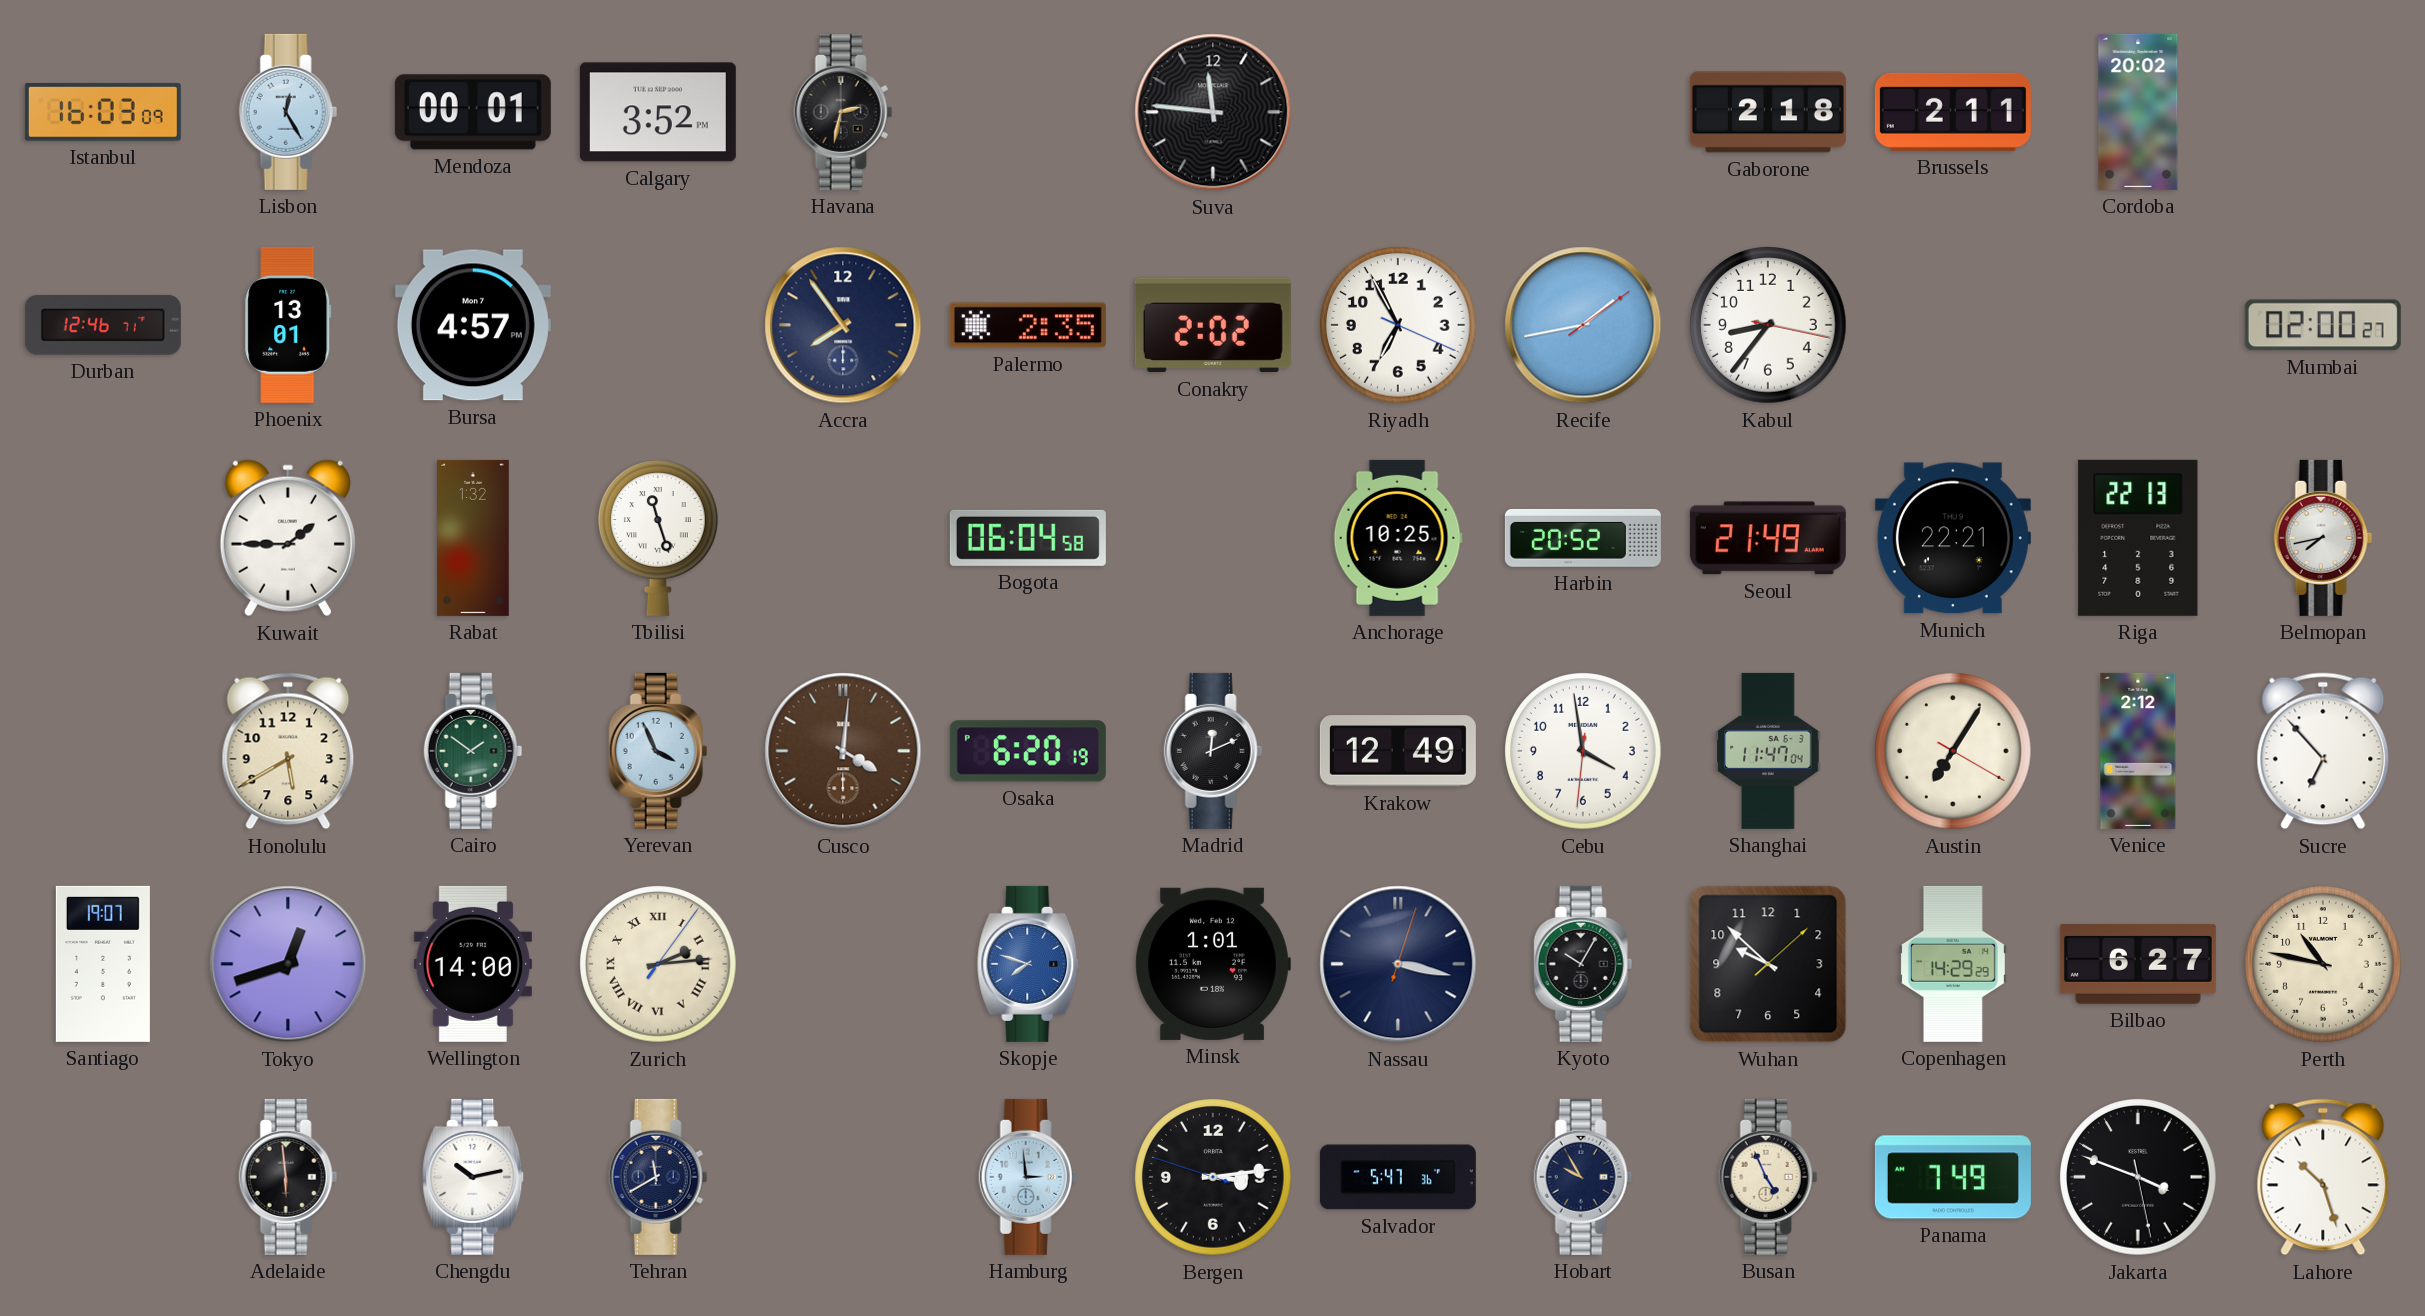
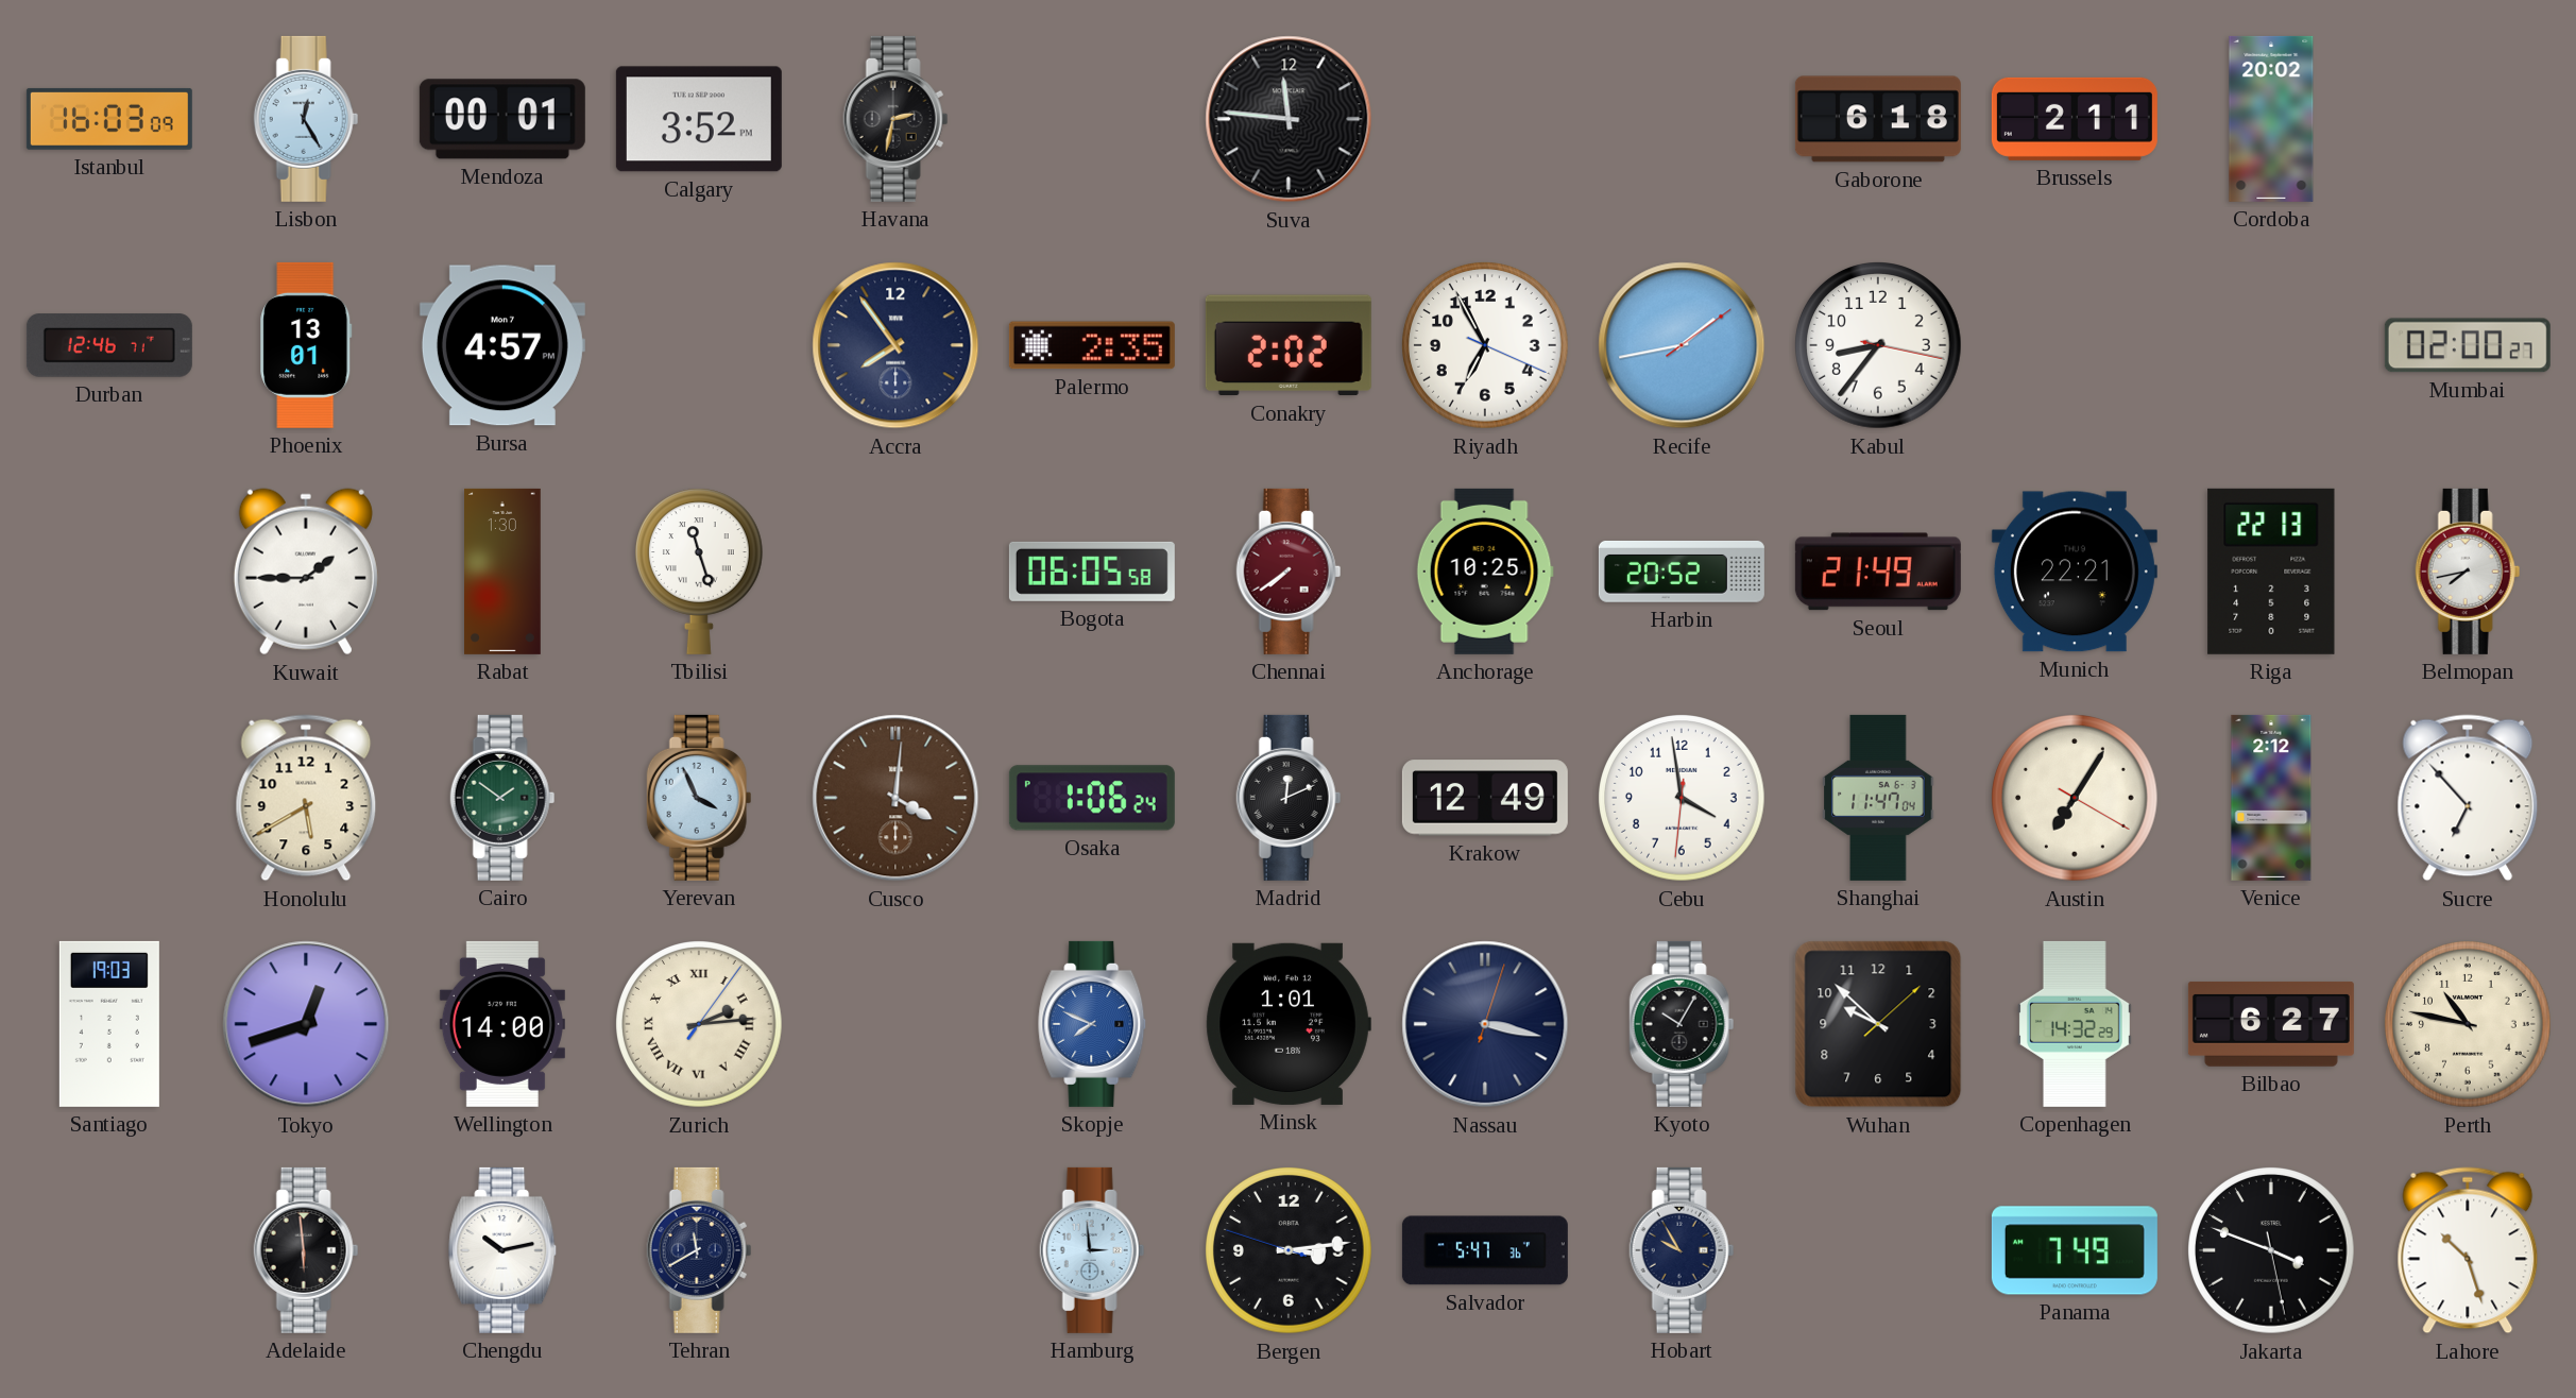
Gaborone: 2:18 -> 6:18 (1878, 119)
Rabat: 1:32 -> 1:30 (504, 572)
Bogota: 06:04 -> 06:05 (1092, 572)
Chennai: none -> 7:39 (1289, 572)
Osaka: 6:20 -> 1:06 (1092, 798)
Santiago: 19:07 -> 19:03 (109, 1024)
Skopje: 7:48 -> 7:49 (1093, 1024)
Copenhagen: 14:29 -> 14:32 (2075, 1024)
Busan: 4:56 -> none (1768, 1177)
